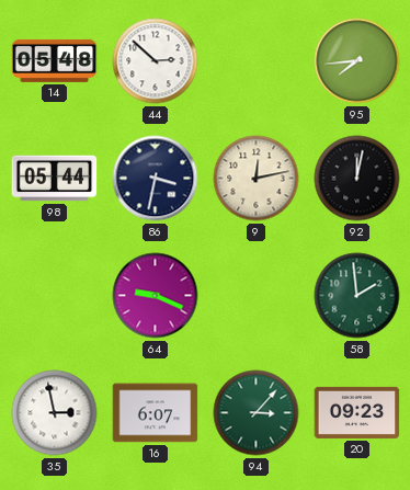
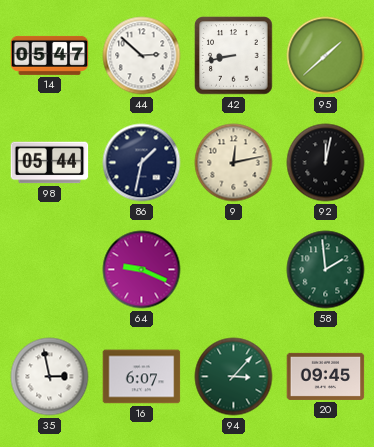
14: 05:48 -> 05:47 (50, 55)
42: none -> 8:43 (234, 56)
95: 7:44 -> 1:38 (326, 56)
86: 3:32 -> 1:32 (142, 163)
20: 09:23 -> 09:45 (326, 376)
